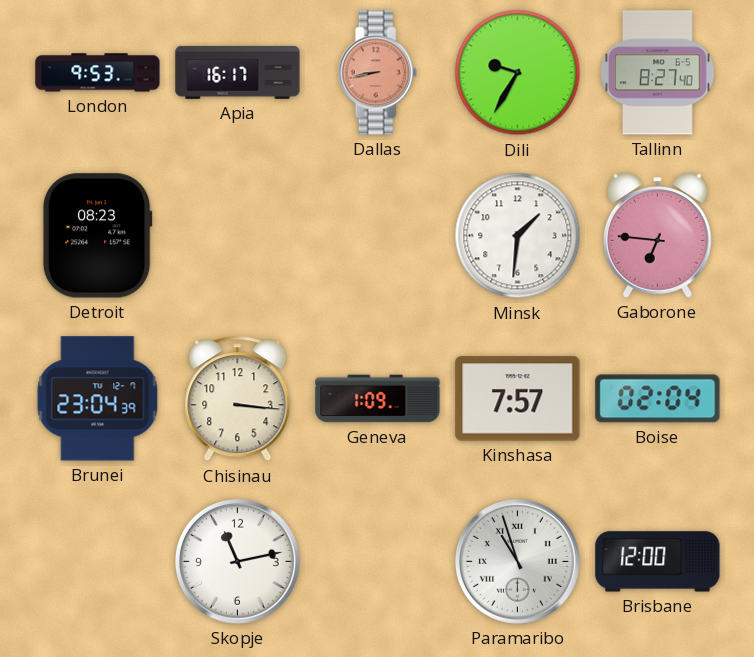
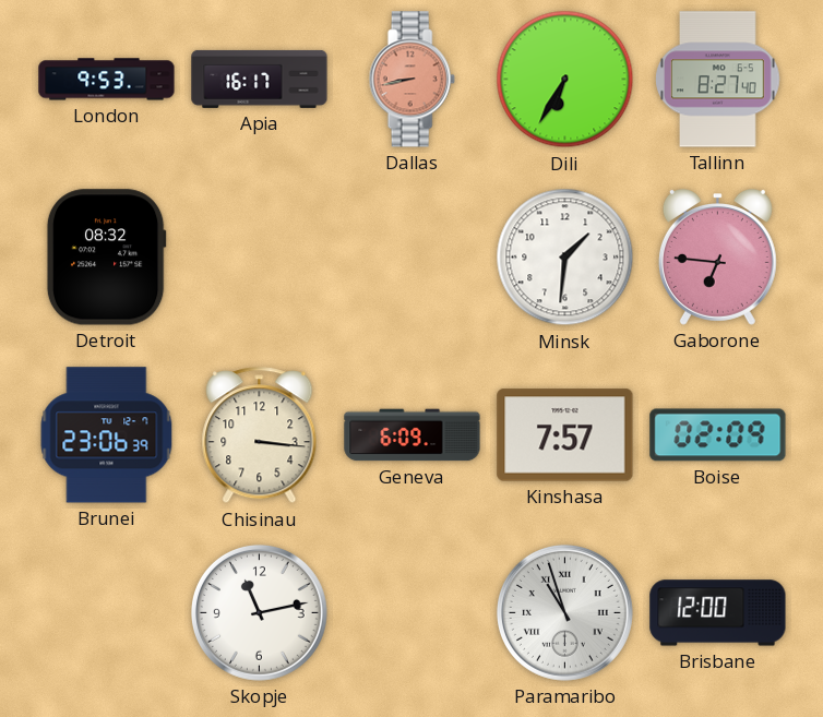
Dili: 9:35 -> 6:35 (565, 80)
Detroit: 08:23 -> 08:32 (106, 258)
Brunei: 23:04 -> 23:06 (107, 435)
Geneva: 1:09 -> 6:09 (413, 435)
Boise: 02:04 -> 02:09 (718, 435)
